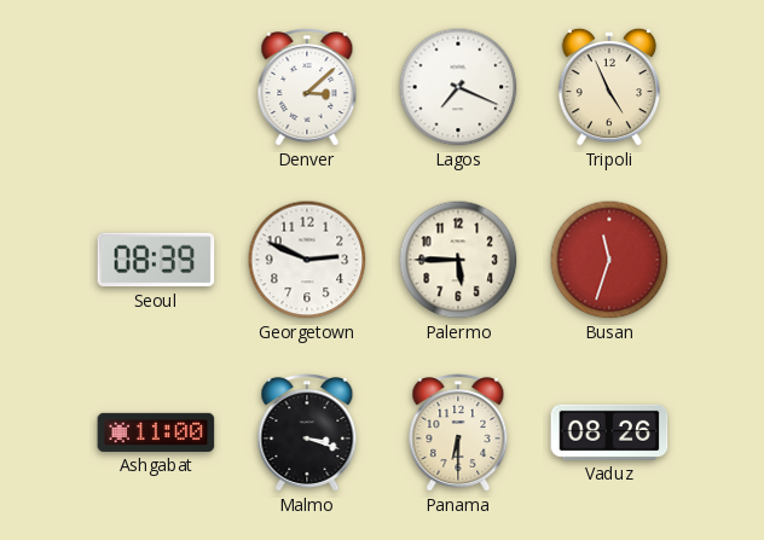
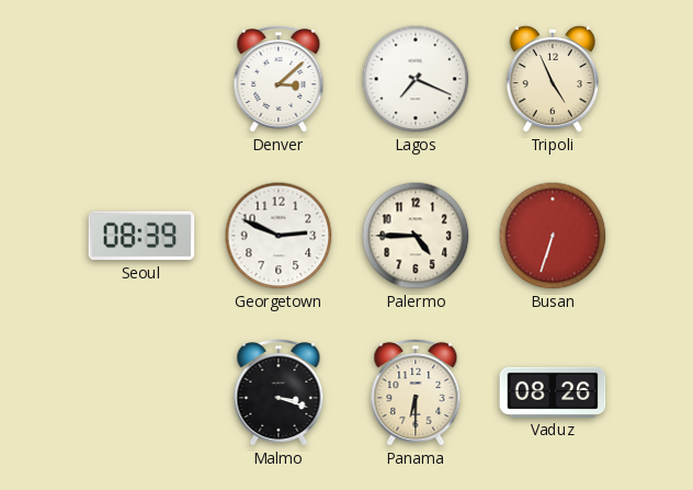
Palermo: 5:45 -> 4:45 (416, 236)
Busan: 11:33 -> 6:33 (553, 236)
Ashgabat: 11:00 -> none (156, 432)
